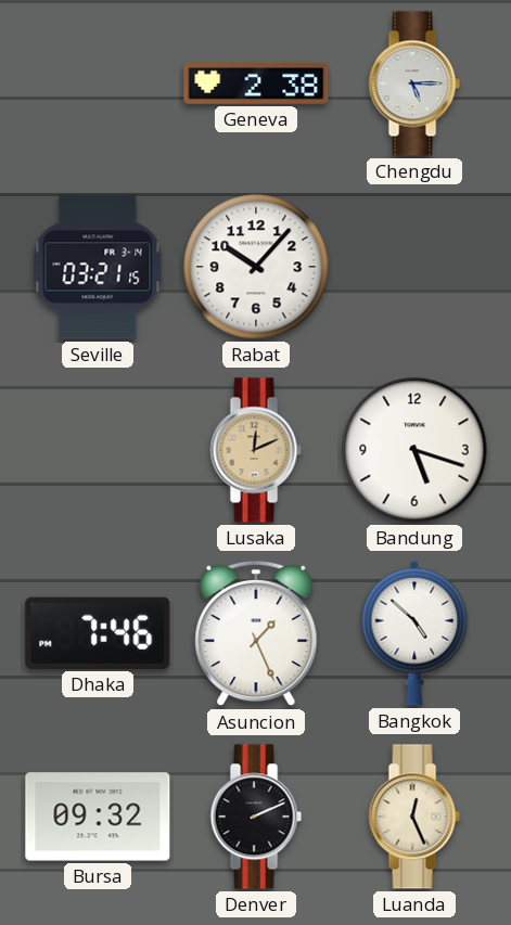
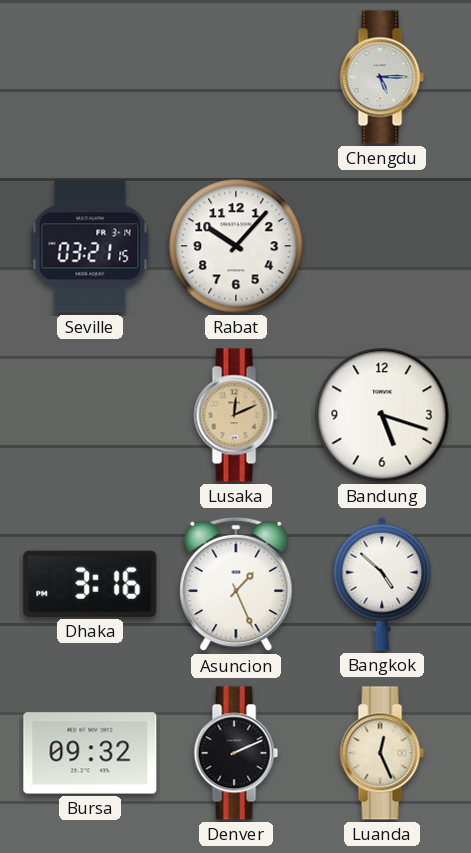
Geneva: 2:38 -> none (256, 85)
Dhaka: 7:46 -> 3:16 (90, 584)
